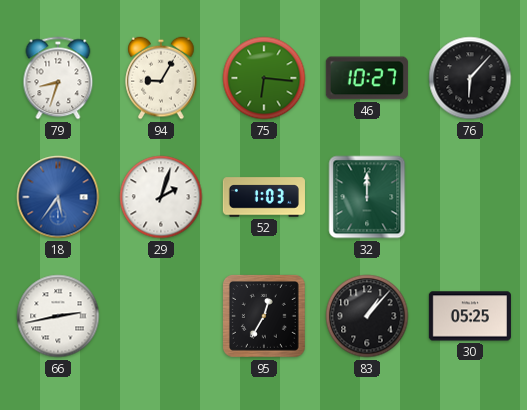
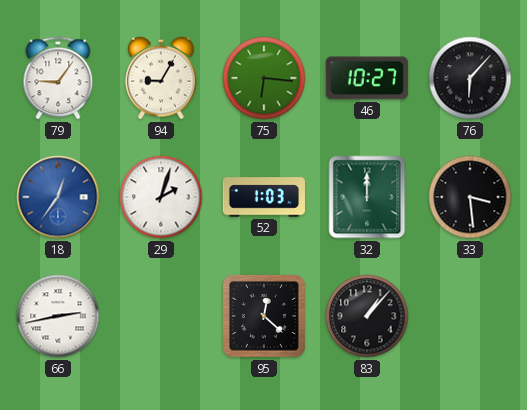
79: 8:33 -> 9:06 (58, 78)
18: 5:36 -> 12:36 (58, 197)
33: none -> 3:29 (470, 197)
95: 12:35 -> 12:22 (264, 316)
30: 05:25 -> none (470, 316)
